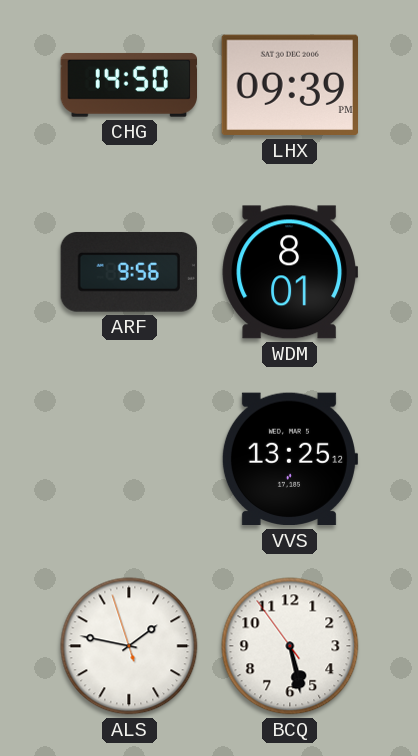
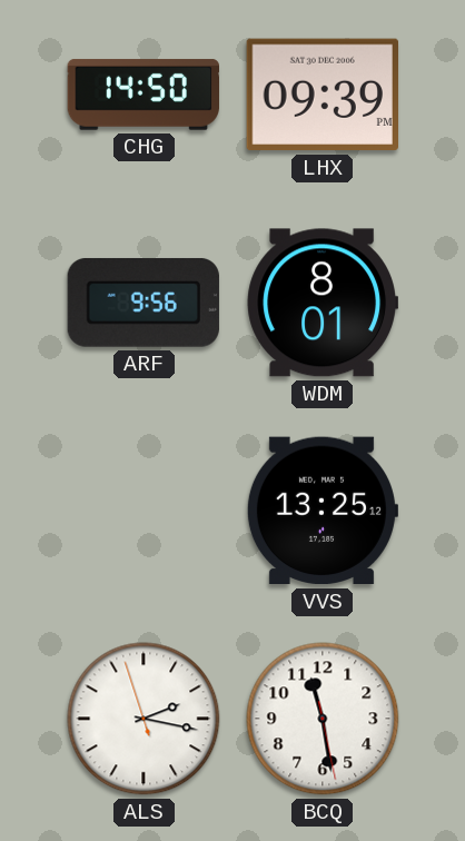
ALS: 1:46 -> 2:16 (144, 719)
BCQ: 5:27 -> 11:28 (323, 719)
